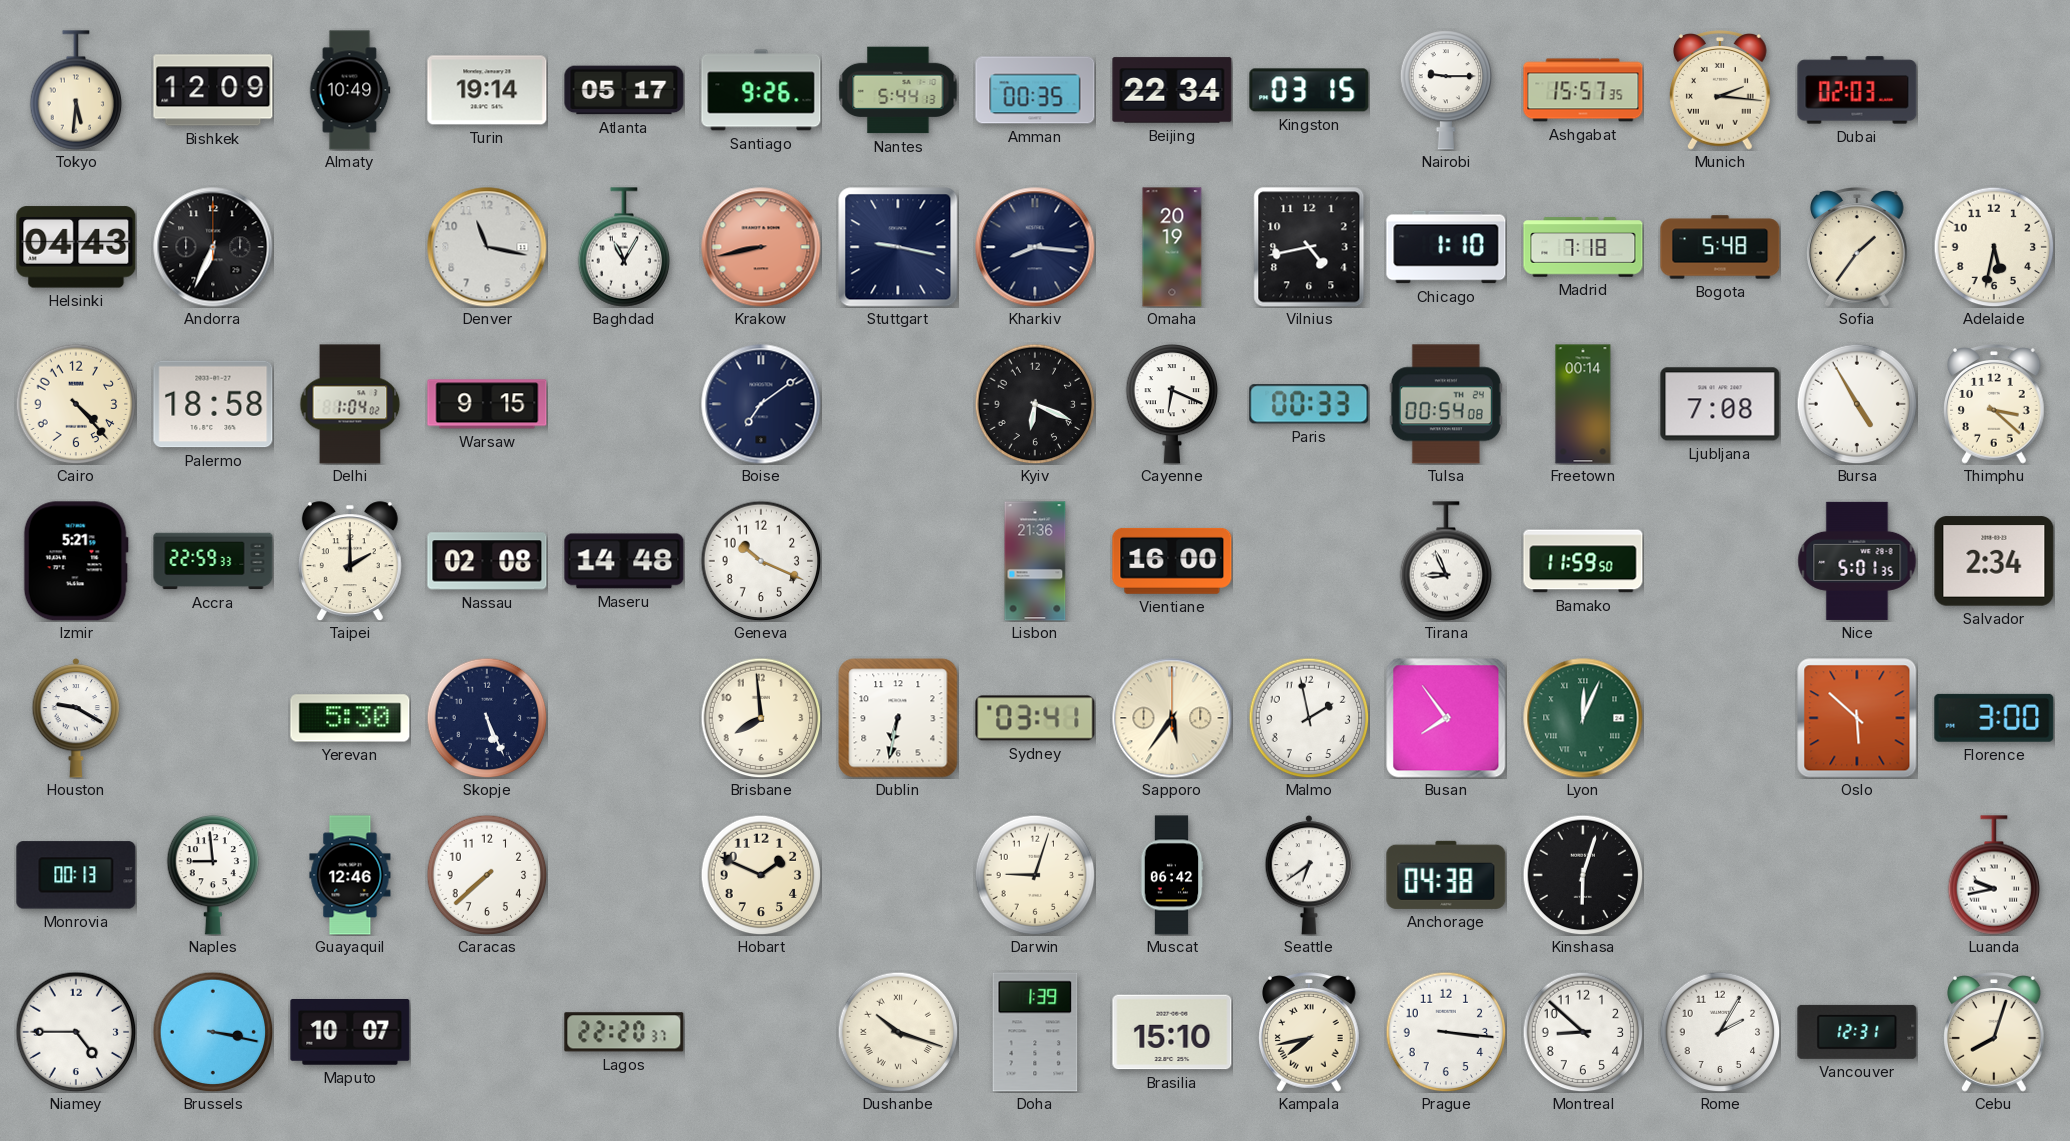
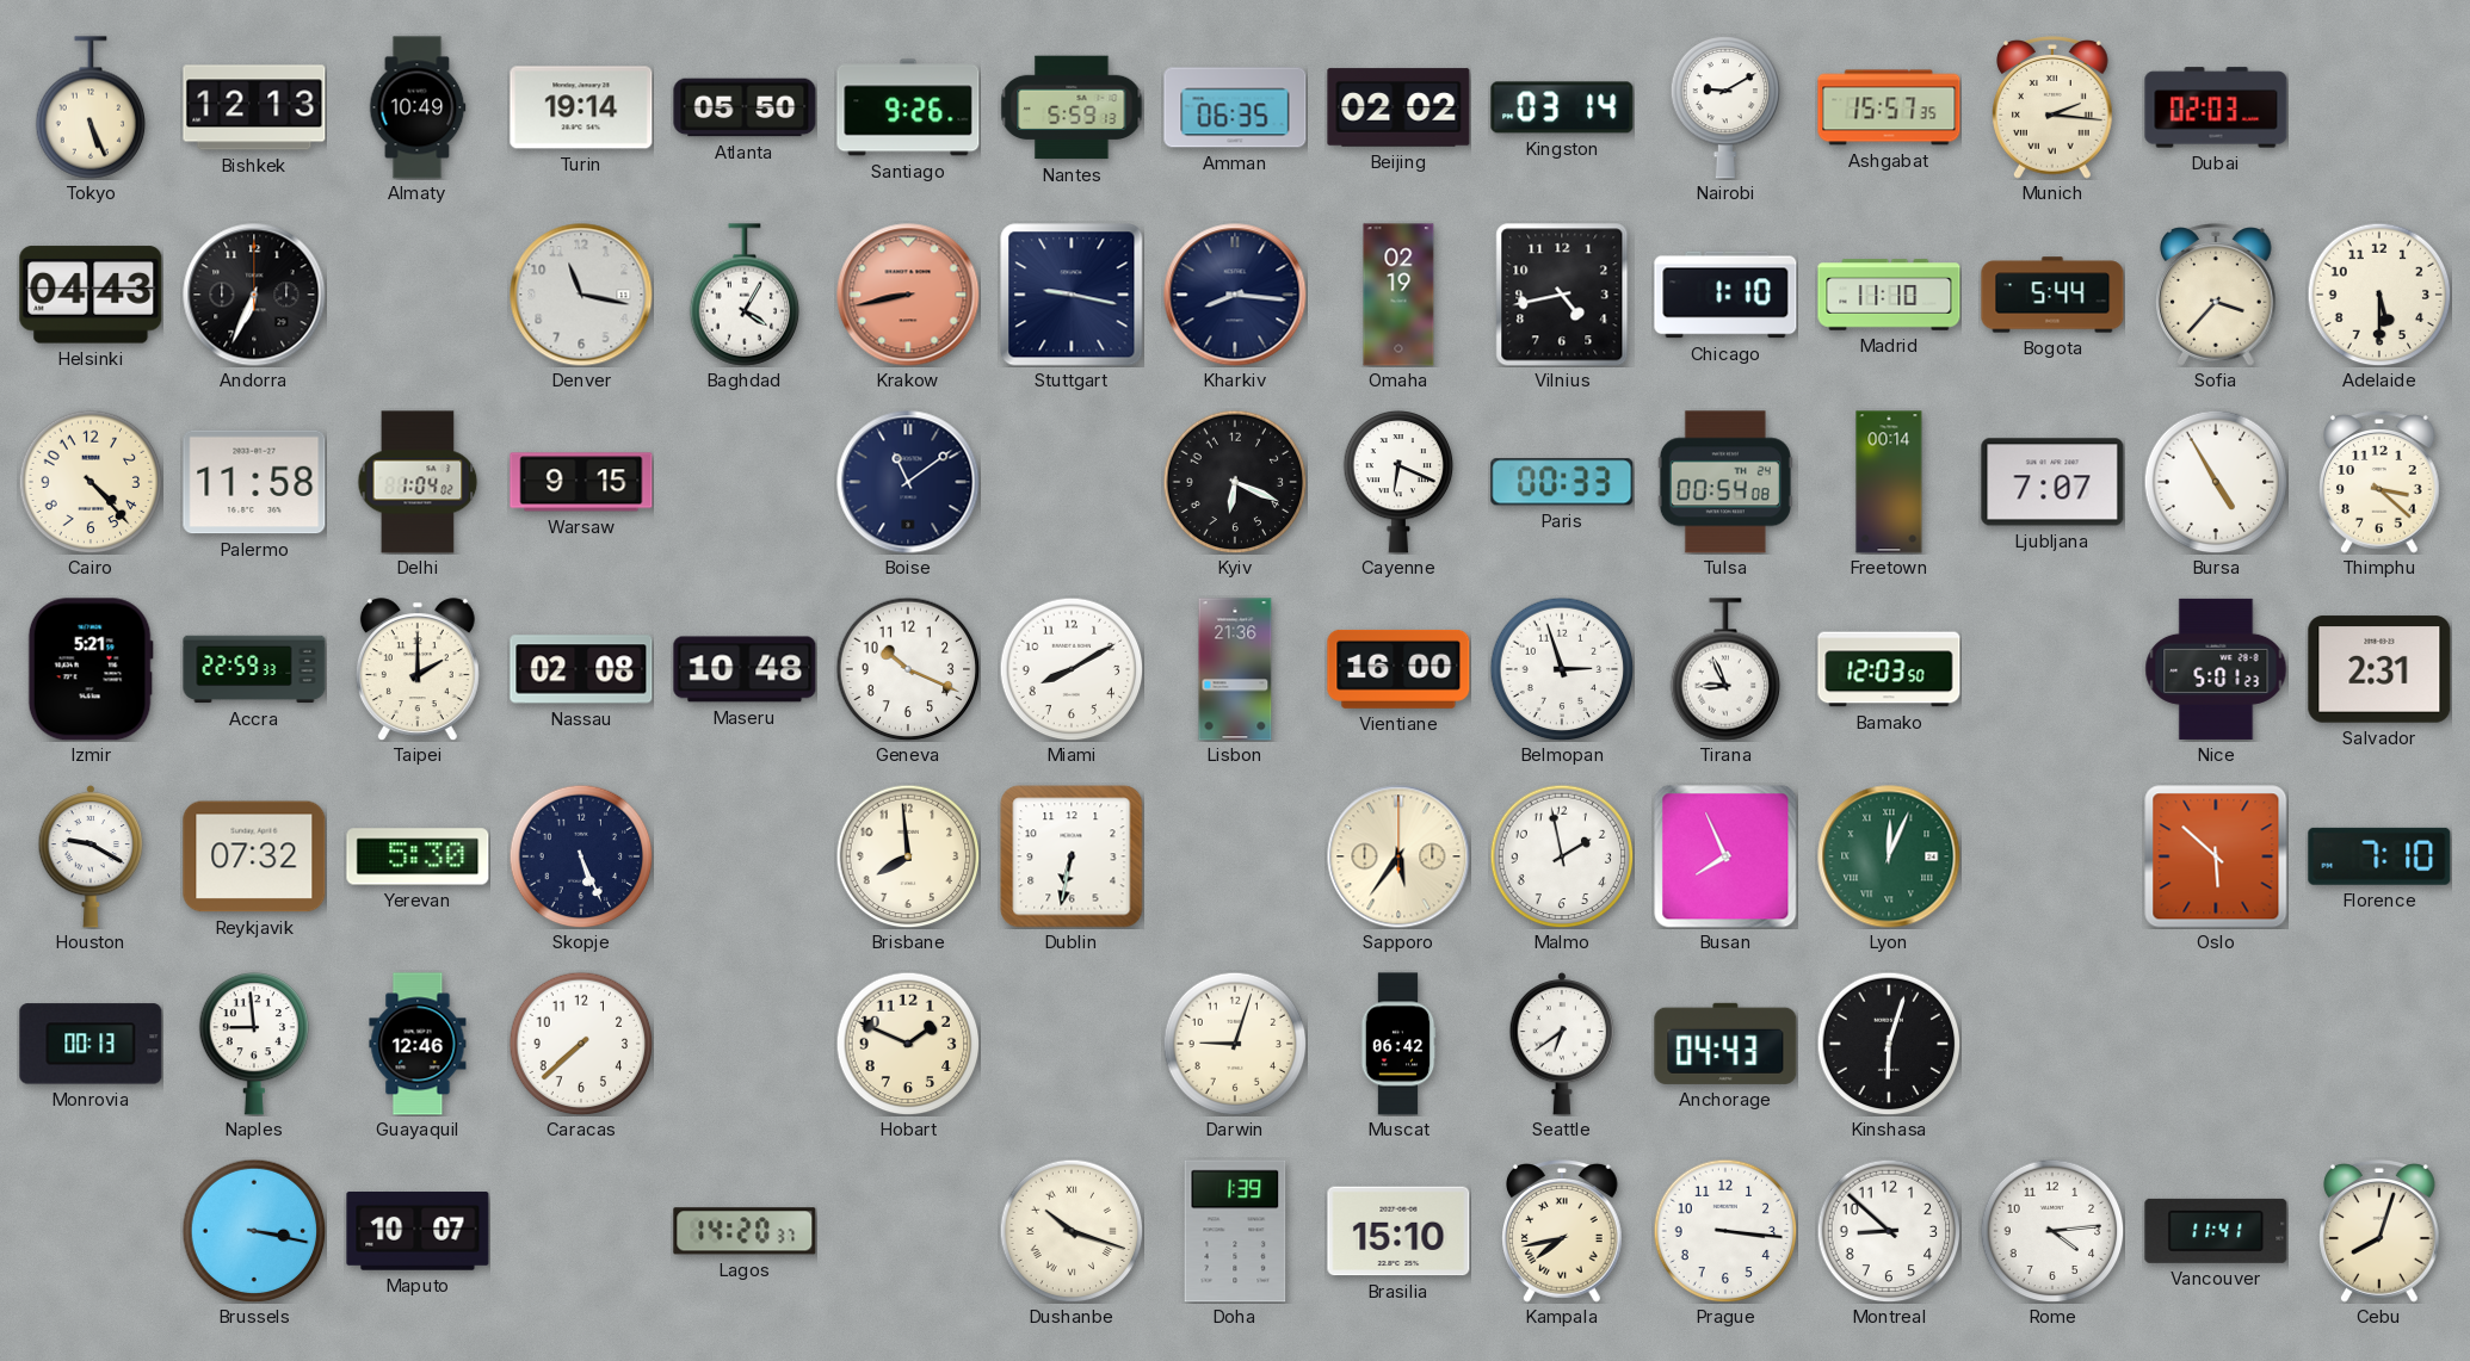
Tokyo: 5:31 -> 5:26 (91, 107)
Bishkek: 12:09 -> 12:13 (254, 107)
Atlanta: 05:17 -> 05:50 (745, 107)
Nantes: 5:44 -> 5:59 (1072, 107)
Amman: 00:35 -> 06:35 (1235, 107)
Beijing: 22:34 -> 02:02 (1398, 107)
Kingston: 03:15 -> 03:14 (1562, 107)
Nairobi: 9:15 -> 9:10 (1725, 109)
Baghdad: 11:05 -> 4:05 (745, 295)
Omaha: 20:19 -> 02:19 (1398, 295)
Madrid: 7:18 -> 11:10 (1889, 295)
Bogota: 5:48 -> 5:44 (2052, 295)
Sofia: 1:36 -> 3:37 (2217, 295)
Adelaide: 5:32 -> 5:30 (2379, 295)
Palermo: 18:58 -> 11:58 (254, 482)
Boise: 7:09 -> 11:09 (908, 482)
Ljubljana: 7:08 -> 7:07 (2052, 482)
Maseru: 14:48 -> 10:48 (745, 669)
Miami: none -> 8:10 (1072, 669)
Belmopan: none -> 2:57 (1562, 669)
Bamako: 11:59 -> 12:03 (1889, 669)
Nice: 5:01:35 -> 5:01:23 (2216, 669)
Salvador: 2:34 -> 2:31 (2379, 669)
Reykjavik: none -> 07:32 (254, 856)
Sydney: 03:41 -> none (1035, 718)
Busan: 7:54 -> 7:56 (1725, 856)
Florence: 3:00 -> 7:10 (2379, 856)
Anchorage: 04:38 -> 04:43 (1725, 1044)
Luanda: 9:43 -> none (1994, 875)
Niamey: 4:45 -> none (76, 1032)
Lagos: 22:20 -> 14:20 (745, 1231)
Rome: 2:05 -> 4:14 (2052, 1231)
Vancouver: 12:31 -> 11:41 (2216, 1231)
